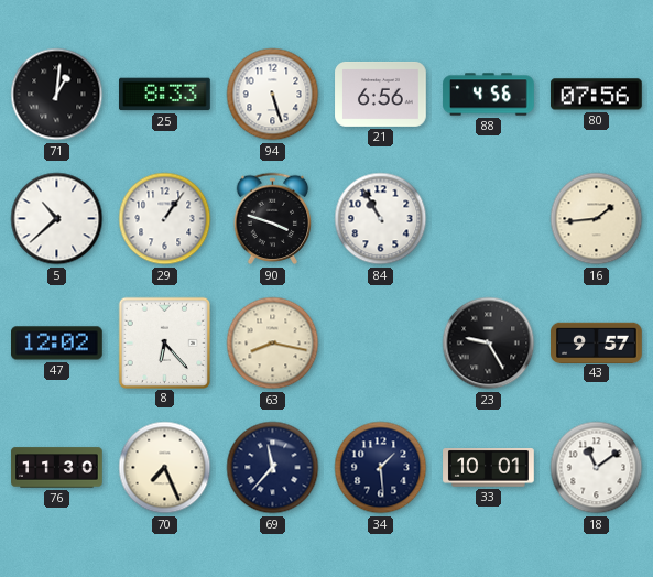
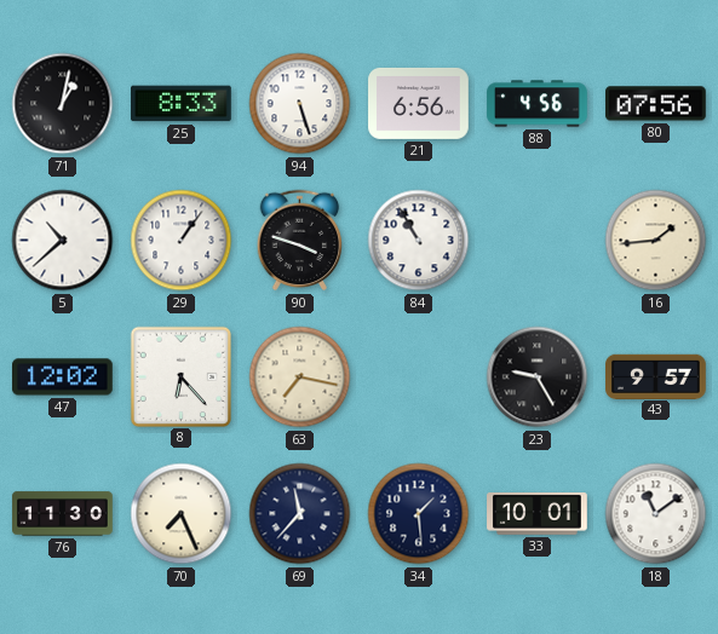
71: 1:01 -> 1:02 (63, 104)
63: 8:17 -> 7:17 (300, 377)
